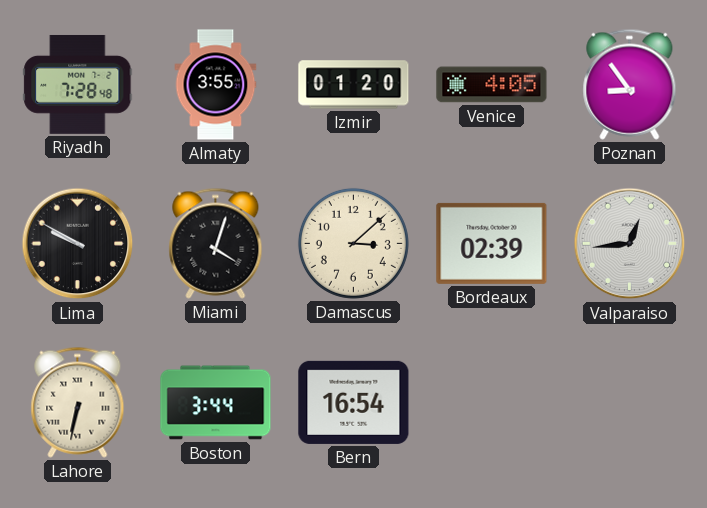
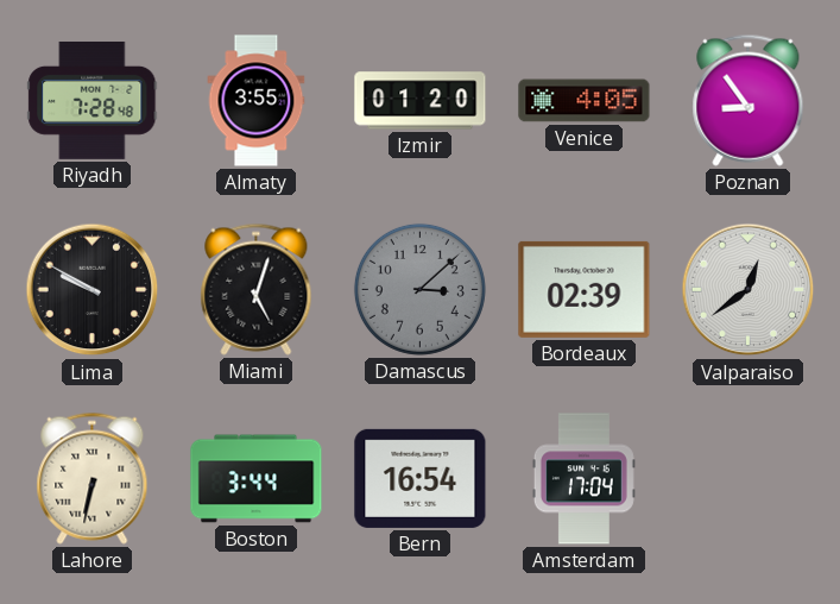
Miami: 4:03 -> 5:03 (257, 289)
Damascus dial: cream -> grey (419, 289)
Valparaiso: 12:44 -> 12:39 (749, 290)
Amsterdam: none -> 17:04 (583, 479)
